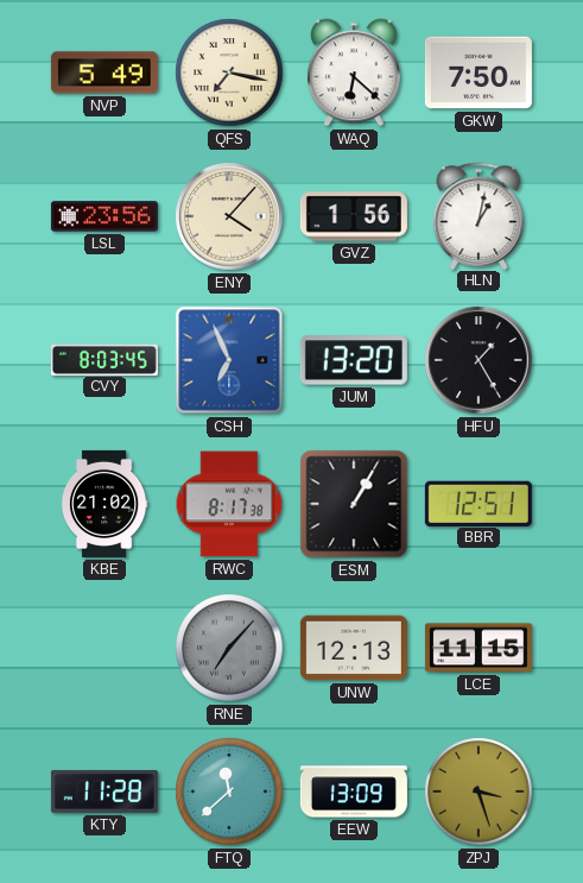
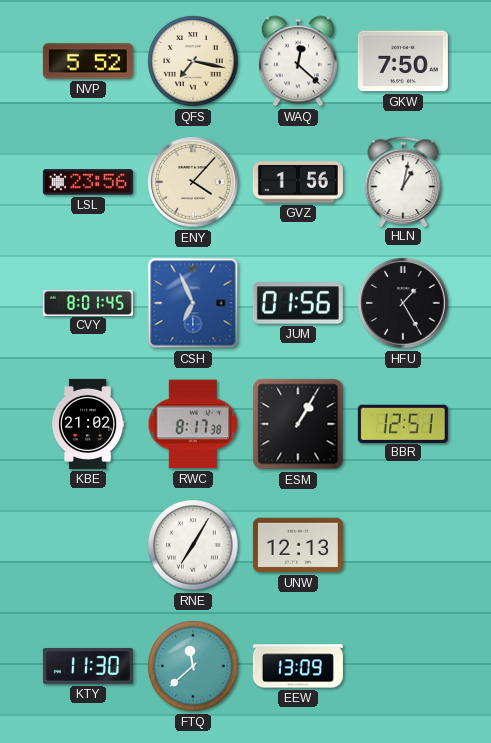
NVP: 5:49 -> 5:52 (88, 61)
WAQ: 6:22 -> 12:22 (298, 61)
CVY: 8:03 -> 8:01 (88, 302)
JUM: 13:20 -> 01:56 (298, 303)
RNE: 7:07 -> 7:05 (193, 545)
RNE dial: grey -> white (193, 545)
LCE: 11:15 -> none (479, 648)
KTY: 11:28 -> 11:30 (88, 666)
ZPJ: 3:27 -> none (479, 791)
